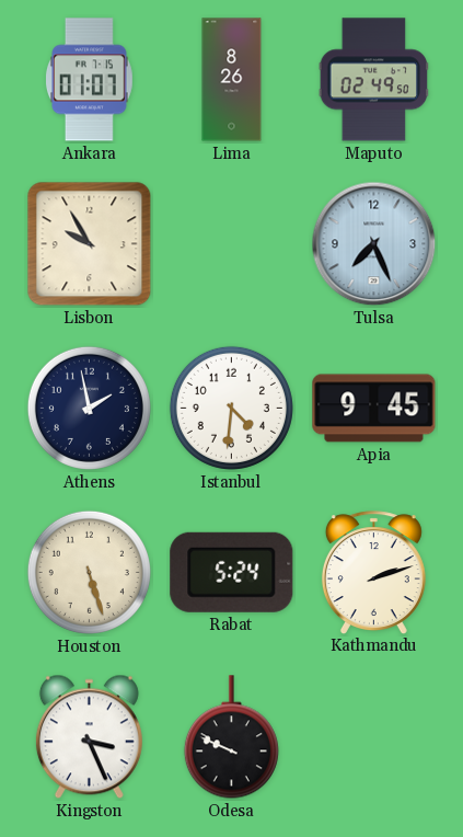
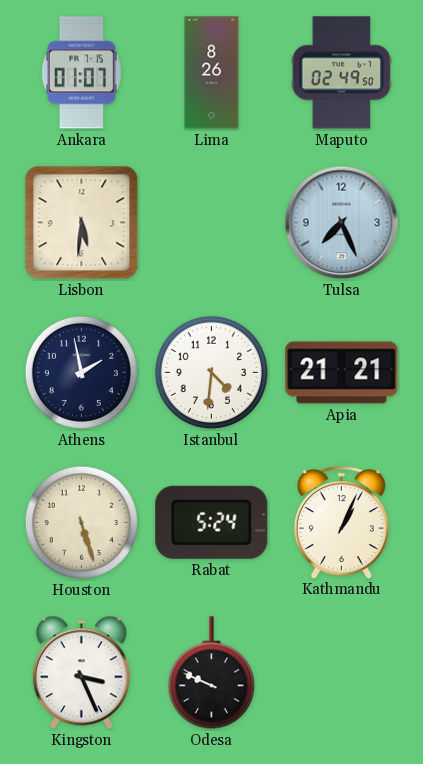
Lisbon: 9:55 -> 5:31 (82, 223)
Apia: 9:45 -> 21:21 (342, 373)
Kathmandu: 2:12 -> 1:04 (341, 522)
